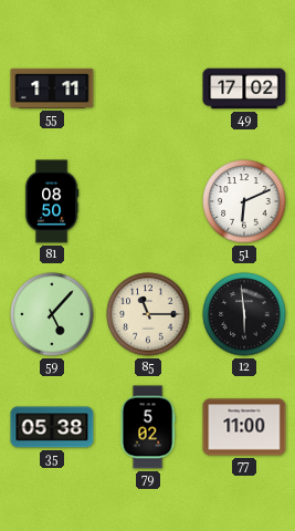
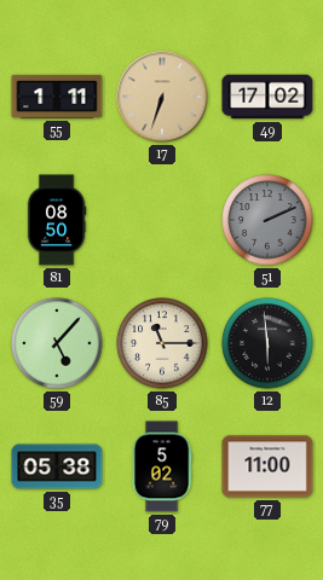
17: none -> 6:33 (162, 97)
51: 6:11 -> 2:11 (267, 220)
51 dial: white -> grey (267, 220)
